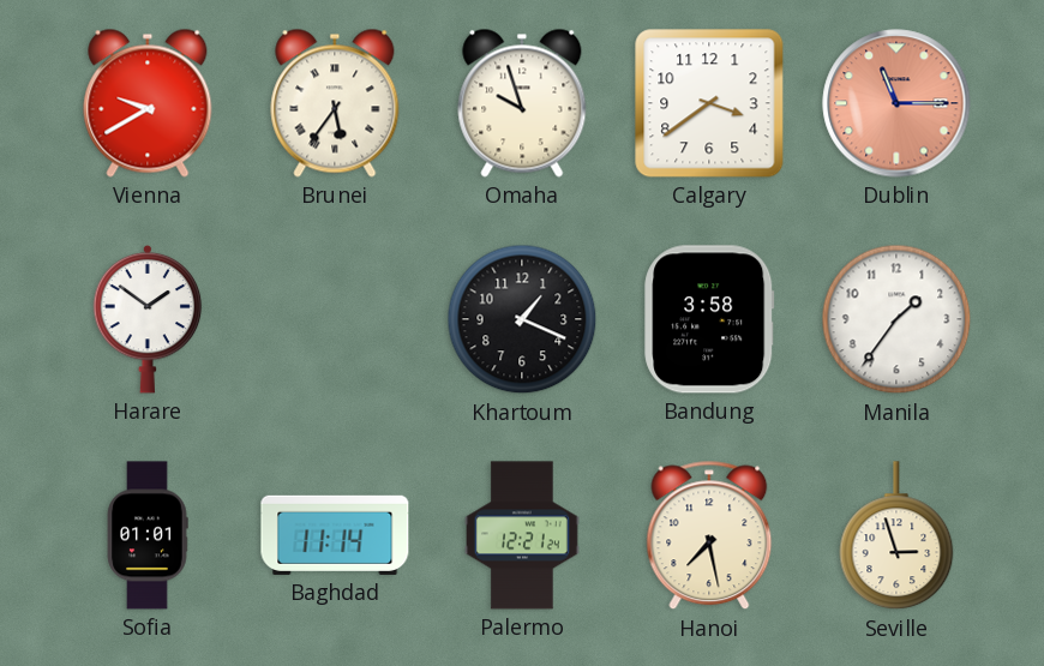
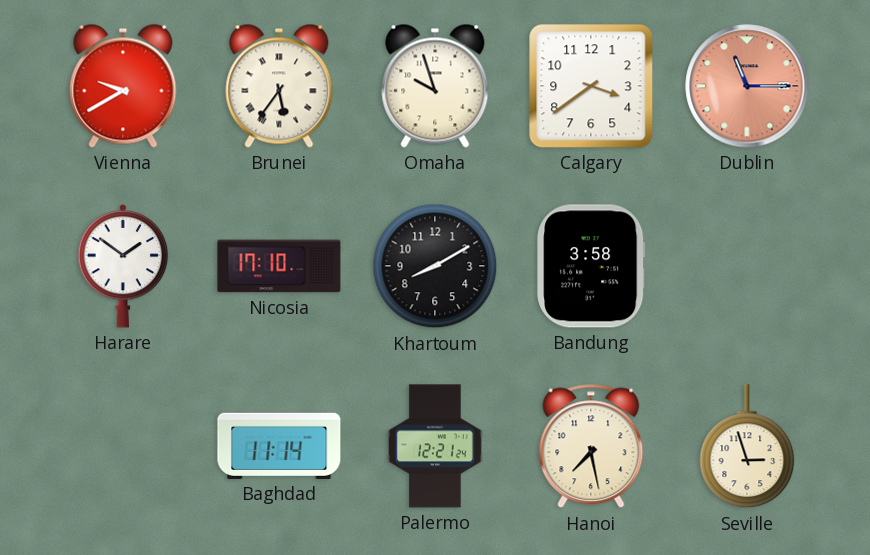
Nicosia: none -> 17:10 (279, 266)
Khartoum: 1:19 -> 8:10 (435, 266)
Manila: 1:36 -> none (896, 319)
Sofia: 01:01 -> none (148, 535)
